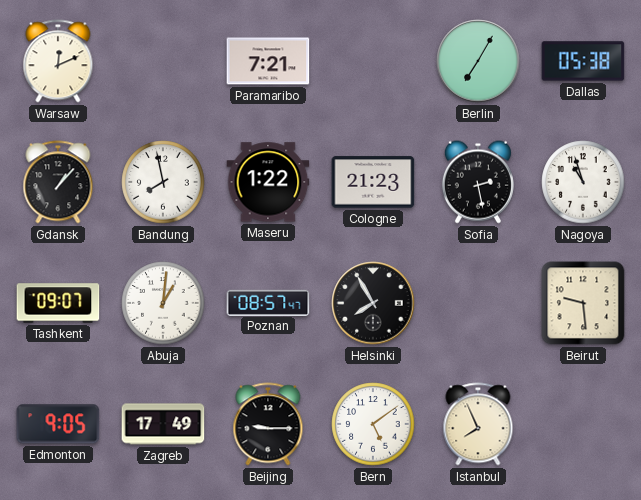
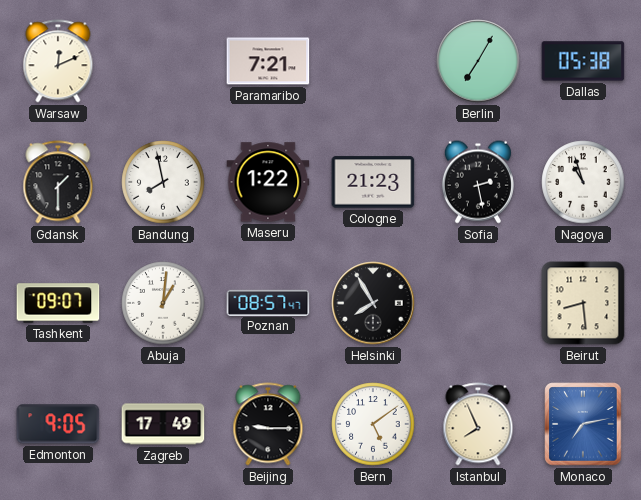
Gdansk: 1:07 -> 1:30 (58, 182)
Beirut: 9:29 -> 8:29 (583, 303)
Monaco: none -> 7:13 (583, 424)
